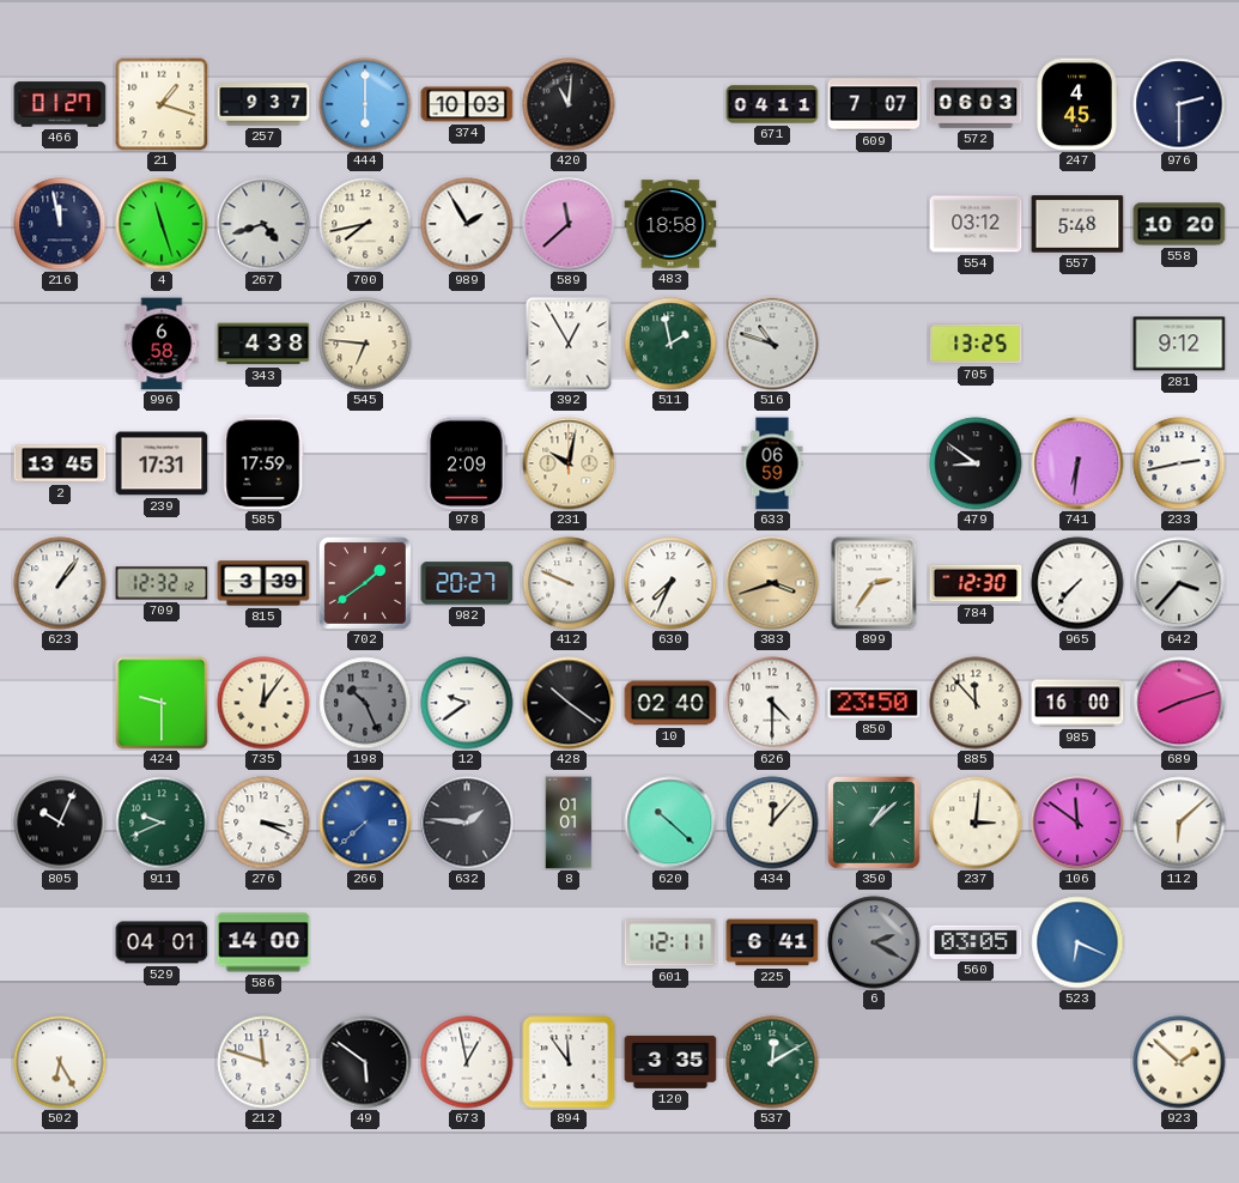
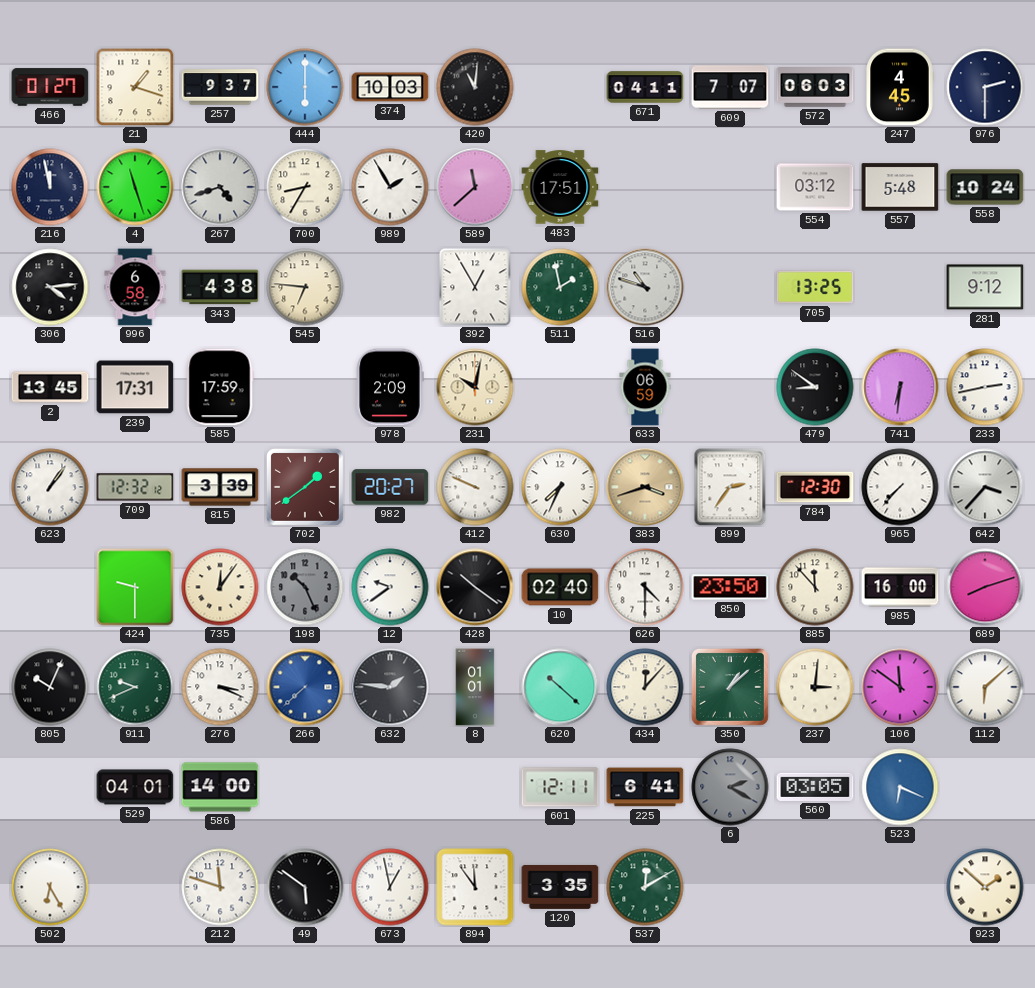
700: 7:43 -> 8:35 (305, 187)
483: 18:58 -> 17:51 (560, 187)
558: 10:20 -> 10:24 (985, 187)
306: none -> 4:14 (50, 287)
